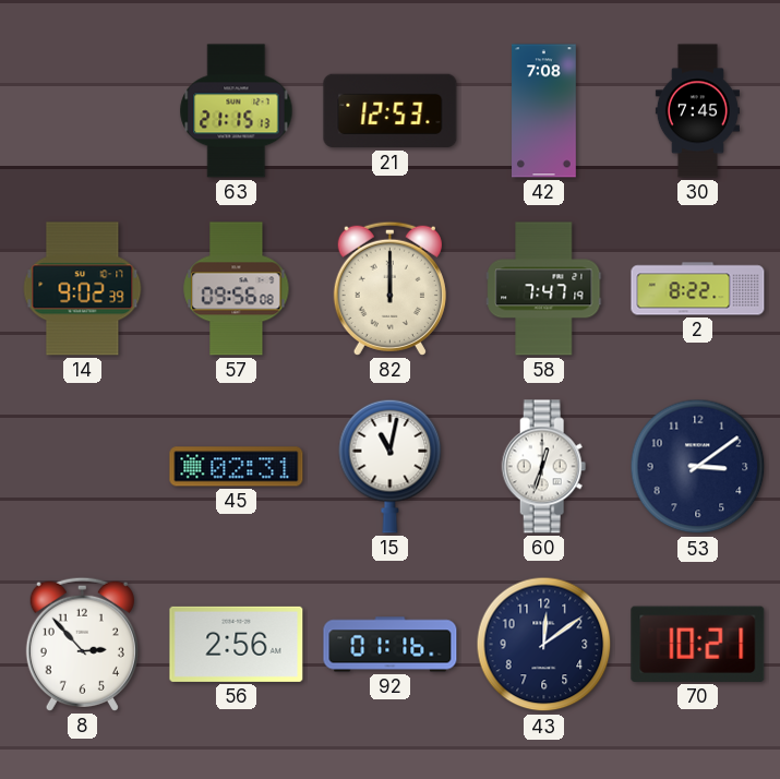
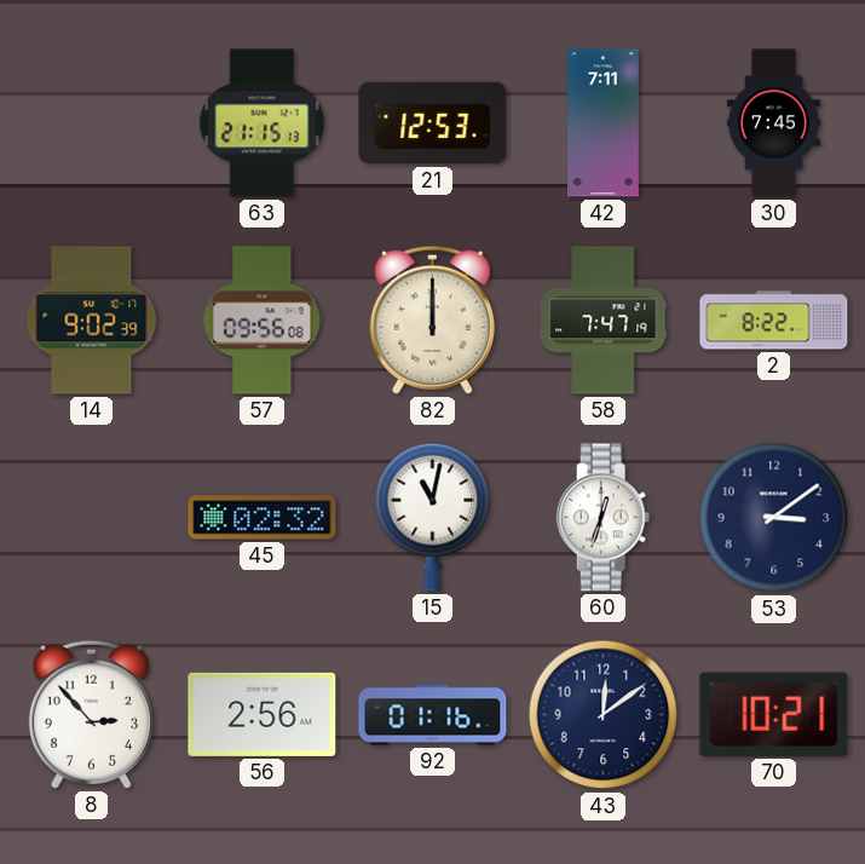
42: 7:08 -> 7:11 (604, 123)
45: 02:31 -> 02:32 (263, 518)
